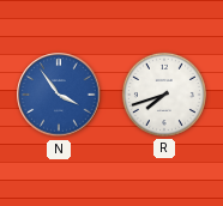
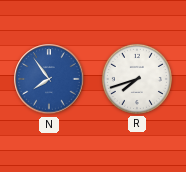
N: 3:54 -> 7:54 (49, 79)
